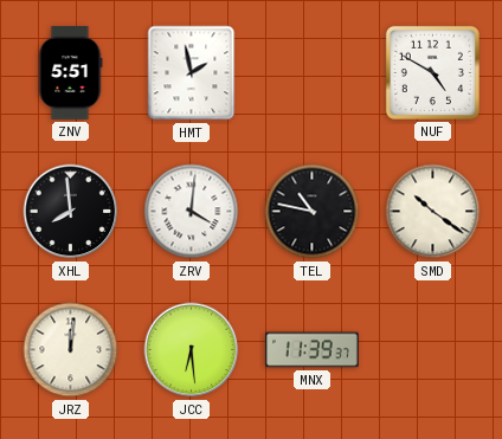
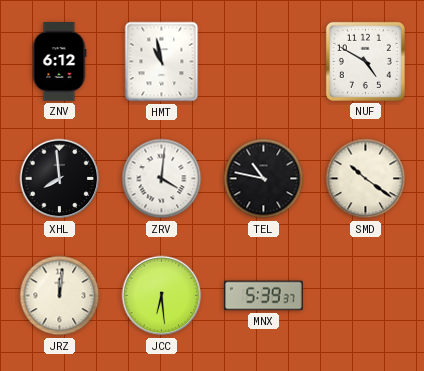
ZNV: 5:51 -> 6:12 (59, 62)
HMT: 1:58 -> 10:58 (162, 62)
MNX: 11:39 -> 5:39 (264, 296)
